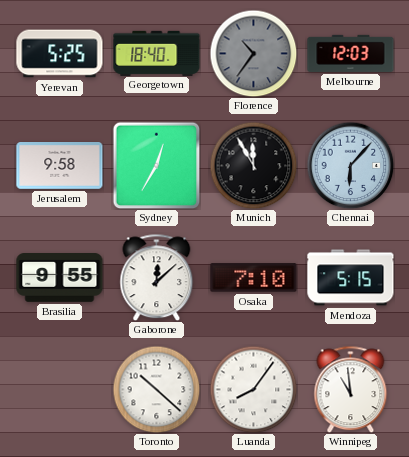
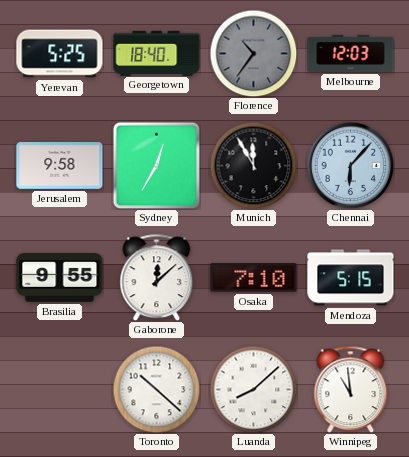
Luanda: 8:06 -> 8:08 (253, 389)
